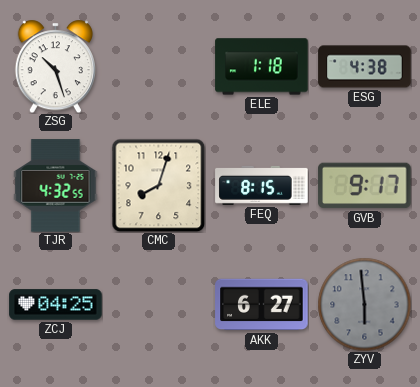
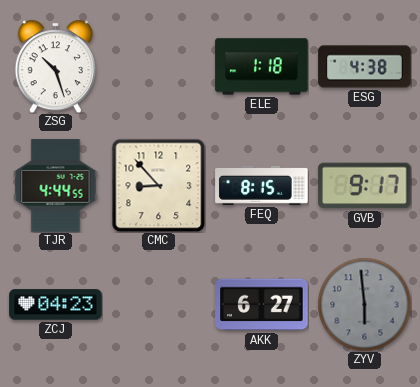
TJR: 4:32 -> 4:44 (56, 186)
CMC: 8:03 -> 8:53 (158, 185)
ZCJ: 04:25 -> 04:23 (56, 305)
